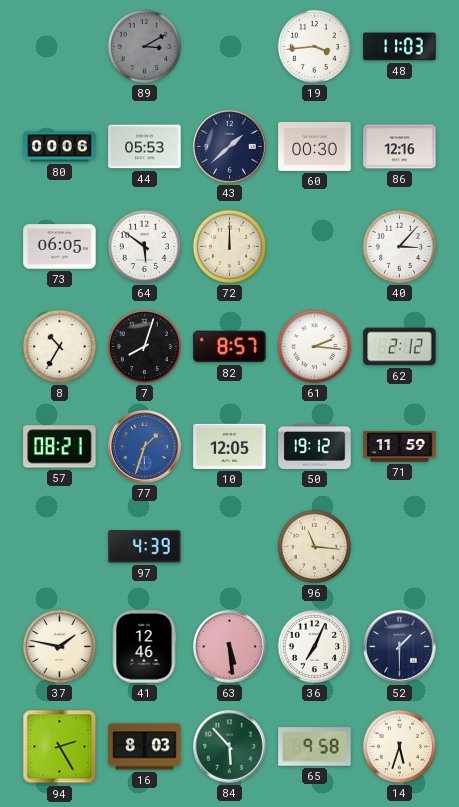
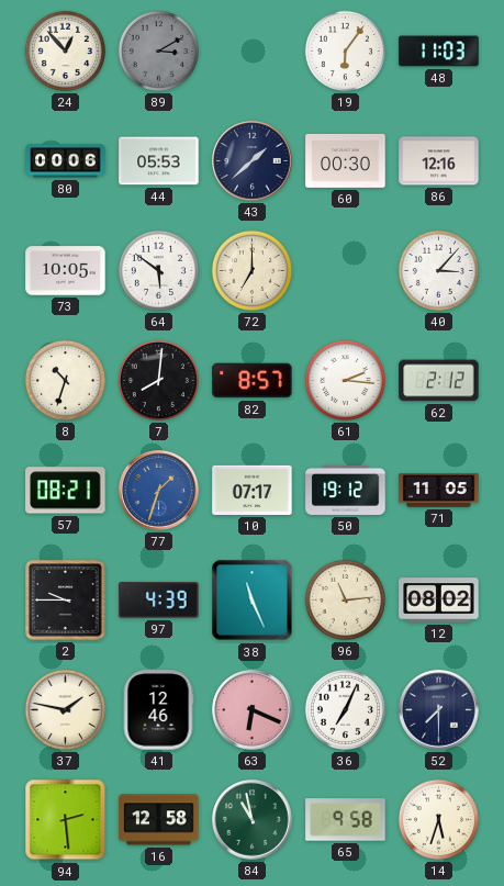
24: none -> 12:53 (65, 51)
19: 3:44 -> 6:06 (345, 51)
73: 06:05 -> 10:05 (66, 271)
72: 12:00 -> 7:00 (251, 270)
8: 10:35 -> 10:33 (65, 380)
7: 8:03 -> 8:01 (158, 380)
10: 12:05 -> 07:17 (253, 490)
71: 11:59 -> 11:05 (439, 491)
2: none -> 9:45 (66, 601)
38: none -> 11:26 (253, 601)
96: 11:16 -> 11:14 (345, 599)
12: none -> 08:02 (439, 601)
63: 5:29 -> 6:19 (253, 710)
52: 1:30 -> 7:30 (439, 710)
94: 2:25 -> 2:29 (66, 820)
16: 8:03 -> 12:58 (159, 820)
84: 5:53 -> 10:58 (253, 820)
